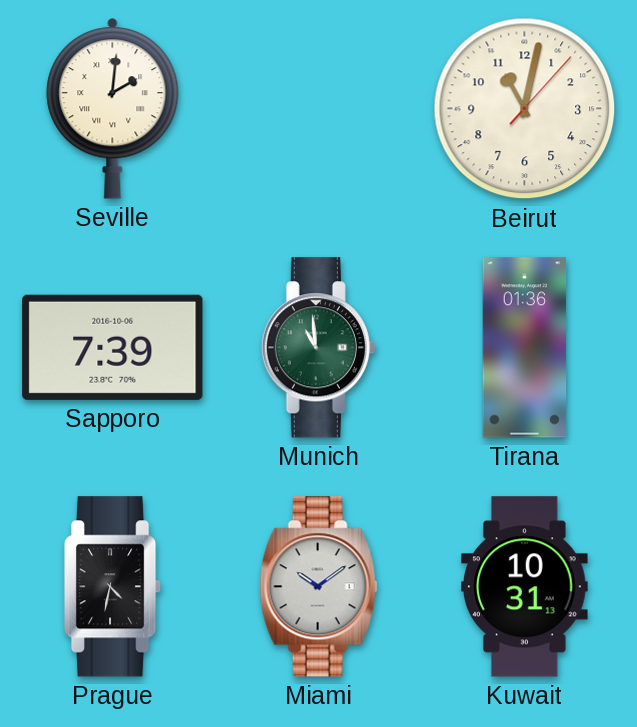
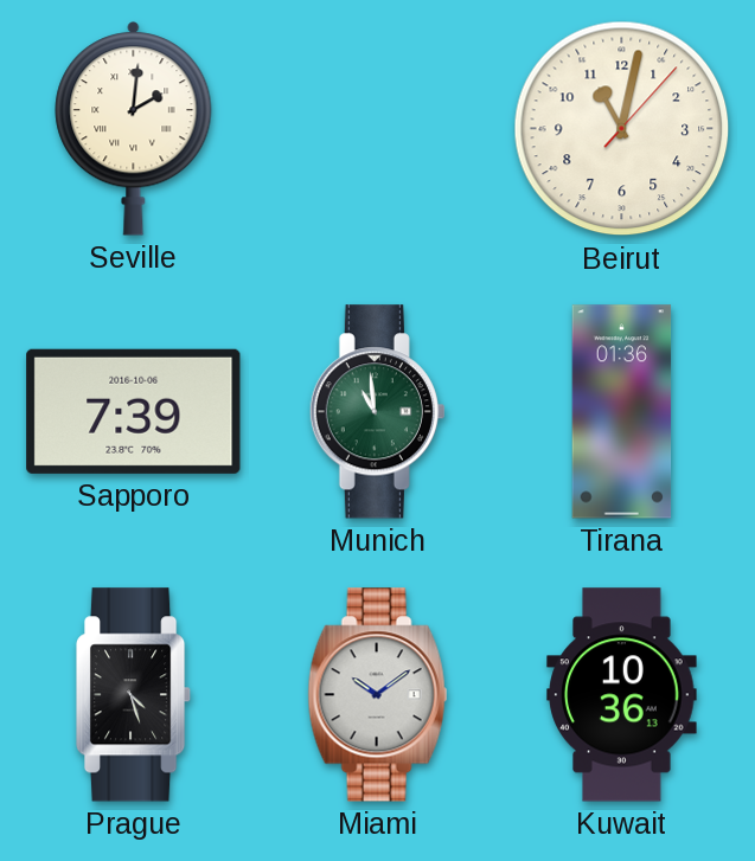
Prague: 4:32 -> 4:27 (134, 695)
Kuwait: 10:31 -> 10:36 (622, 695)
